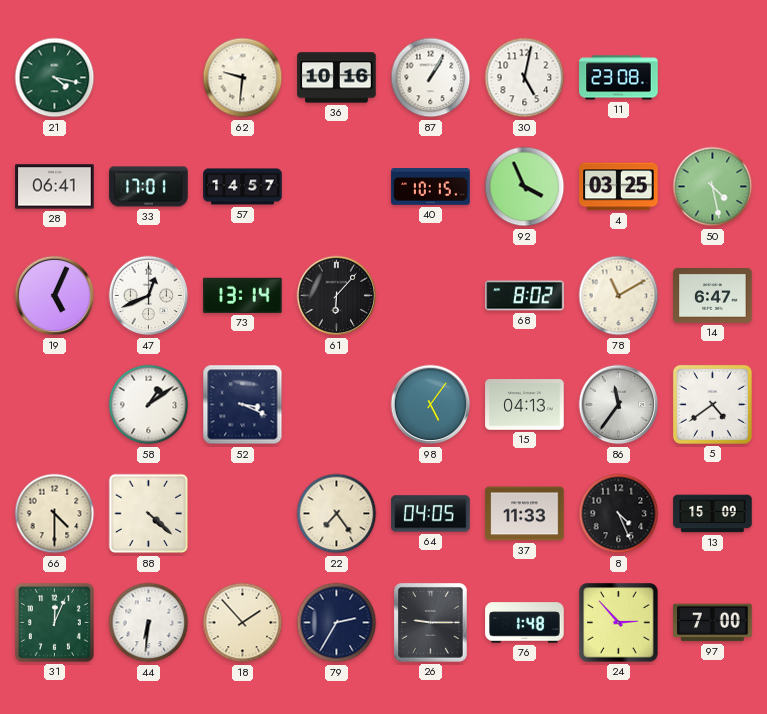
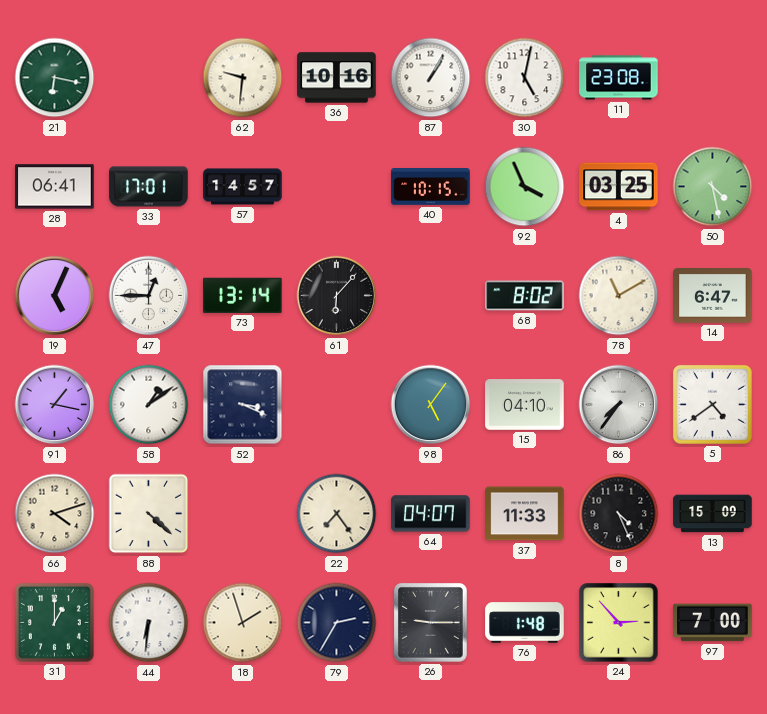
21: 4:17 -> 6:17 (55, 78)
47: 12:41 -> 12:45 (149, 296)
91: none -> 1:17 (55, 405)
15: 04:13 -> 04:10 (525, 405)
86: 11:36 -> 7:36 (619, 405)
66: 4:30 -> 4:12 (55, 514)
64: 04:05 -> 04:07 (431, 514)
31: 12:04 -> 1:00 (54, 622)
18: 1:53 -> 1:57 (243, 623)
